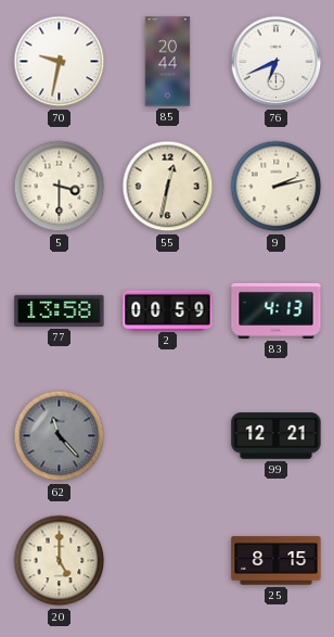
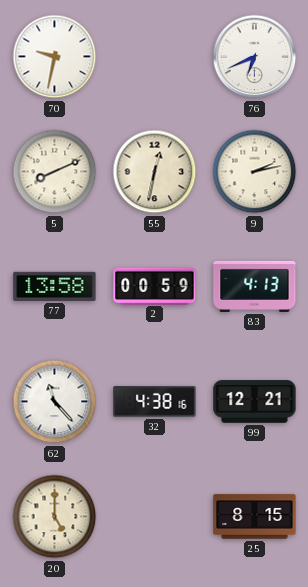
85: 20:44 -> none (168, 62)
5: 3:30 -> 8:11 (55, 172)
62 dial: grey -> white (55, 402)
32: none -> 4:38 (155, 402)
